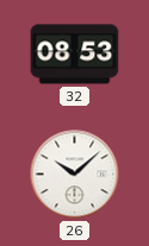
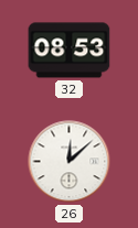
26: 10:08 -> 12:08 (70, 162)
